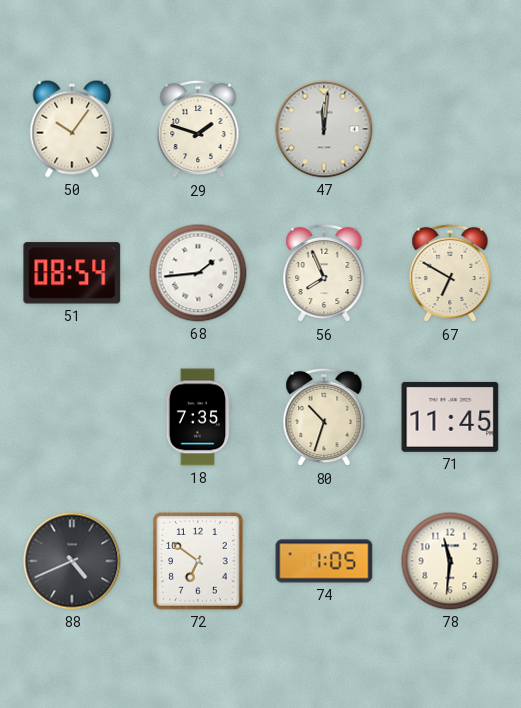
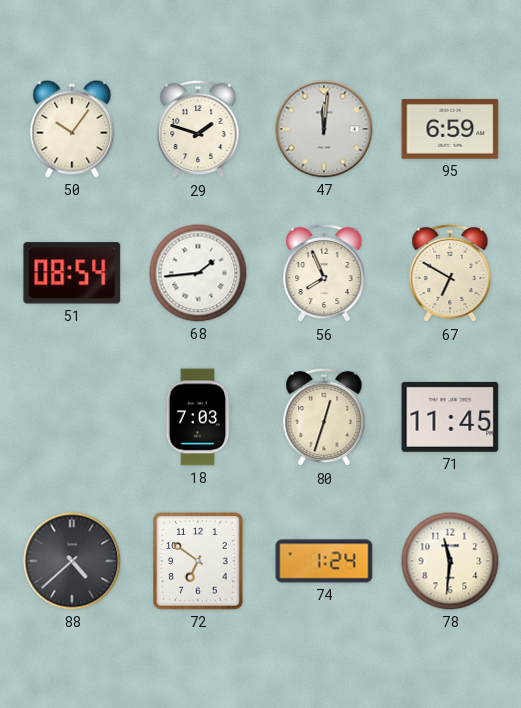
95: none -> 6:59 (450, 129)
18: 7:35 -> 7:03 (198, 417)
80: 10:33 -> 12:33 (324, 417)
88: 4:41 -> 4:38 (72, 561)
74: 1:05 -> 1:24 (324, 561)
